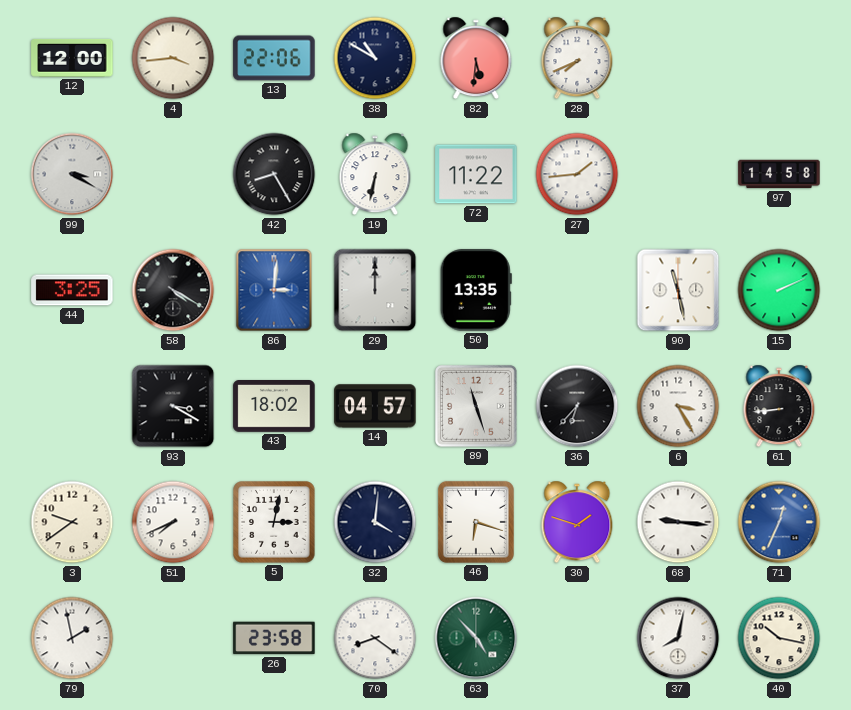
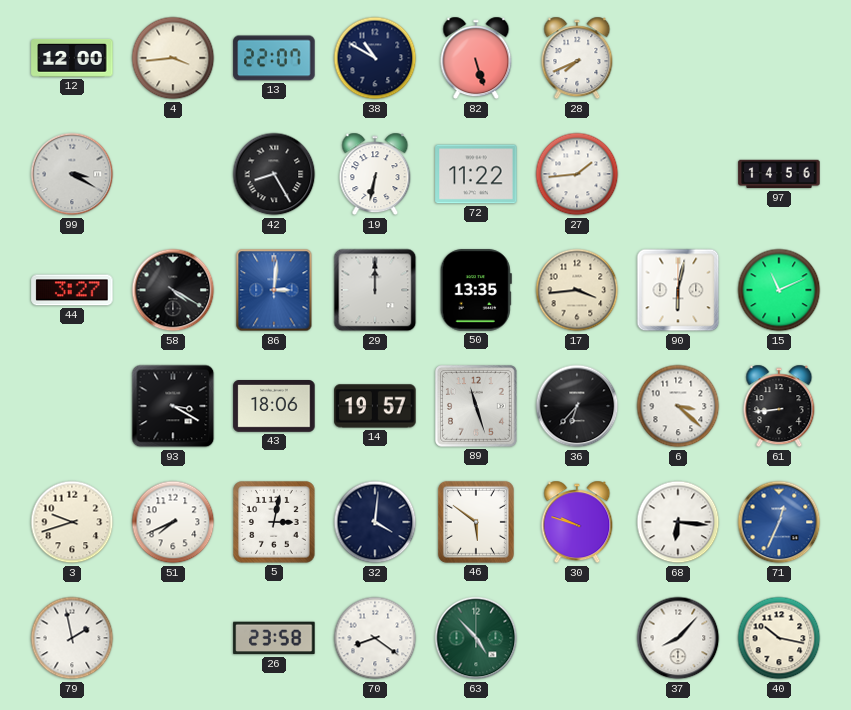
13: 22:06 -> 22:07 (274, 58)
82: 5:31 -> 5:27 (476, 58)
97: 14:58 -> 14:56 (779, 174)
44: 3:25 -> 3:27 (72, 290)
17: none -> 3:44 (577, 290)
90: 11:28 -> 6:02 (678, 290)
15: 2:11 -> 11:11 (779, 290)
43: 18:02 -> 18:06 (274, 407)
14: 04:57 -> 19:57 (375, 406)
6: 3:25 -> 3:22 (678, 406)
3: 9:39 -> 9:42 (72, 522)
46: 6:18 -> 5:51 (476, 522)
30: 1:48 -> 9:48 (577, 522)
68: 9:16 -> 6:16 (678, 522)
37: 8:02 -> 8:07 (678, 638)
